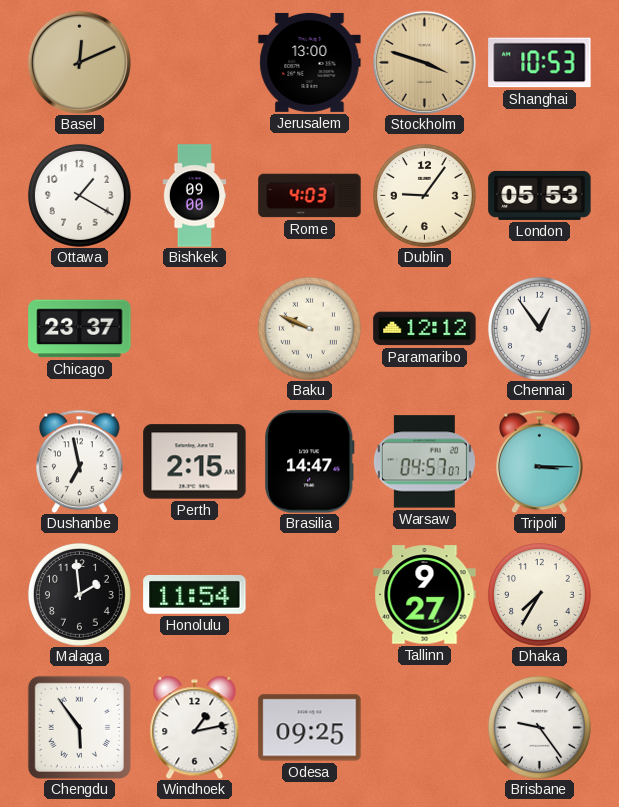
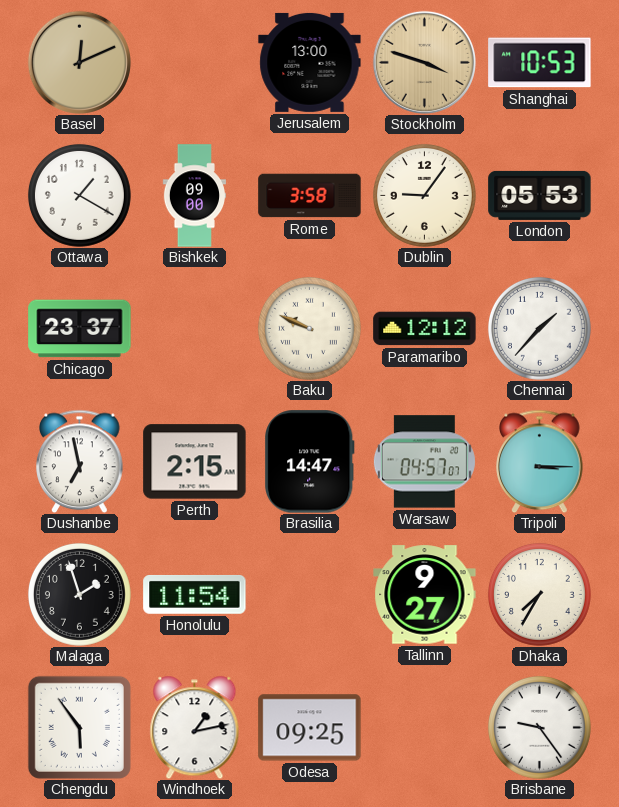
Rome: 4:03 -> 3:58 (310, 196)
Chennai: 12:54 -> 1:37 (539, 328)
Malaga: 1:59 -> 1:57 (79, 594)
